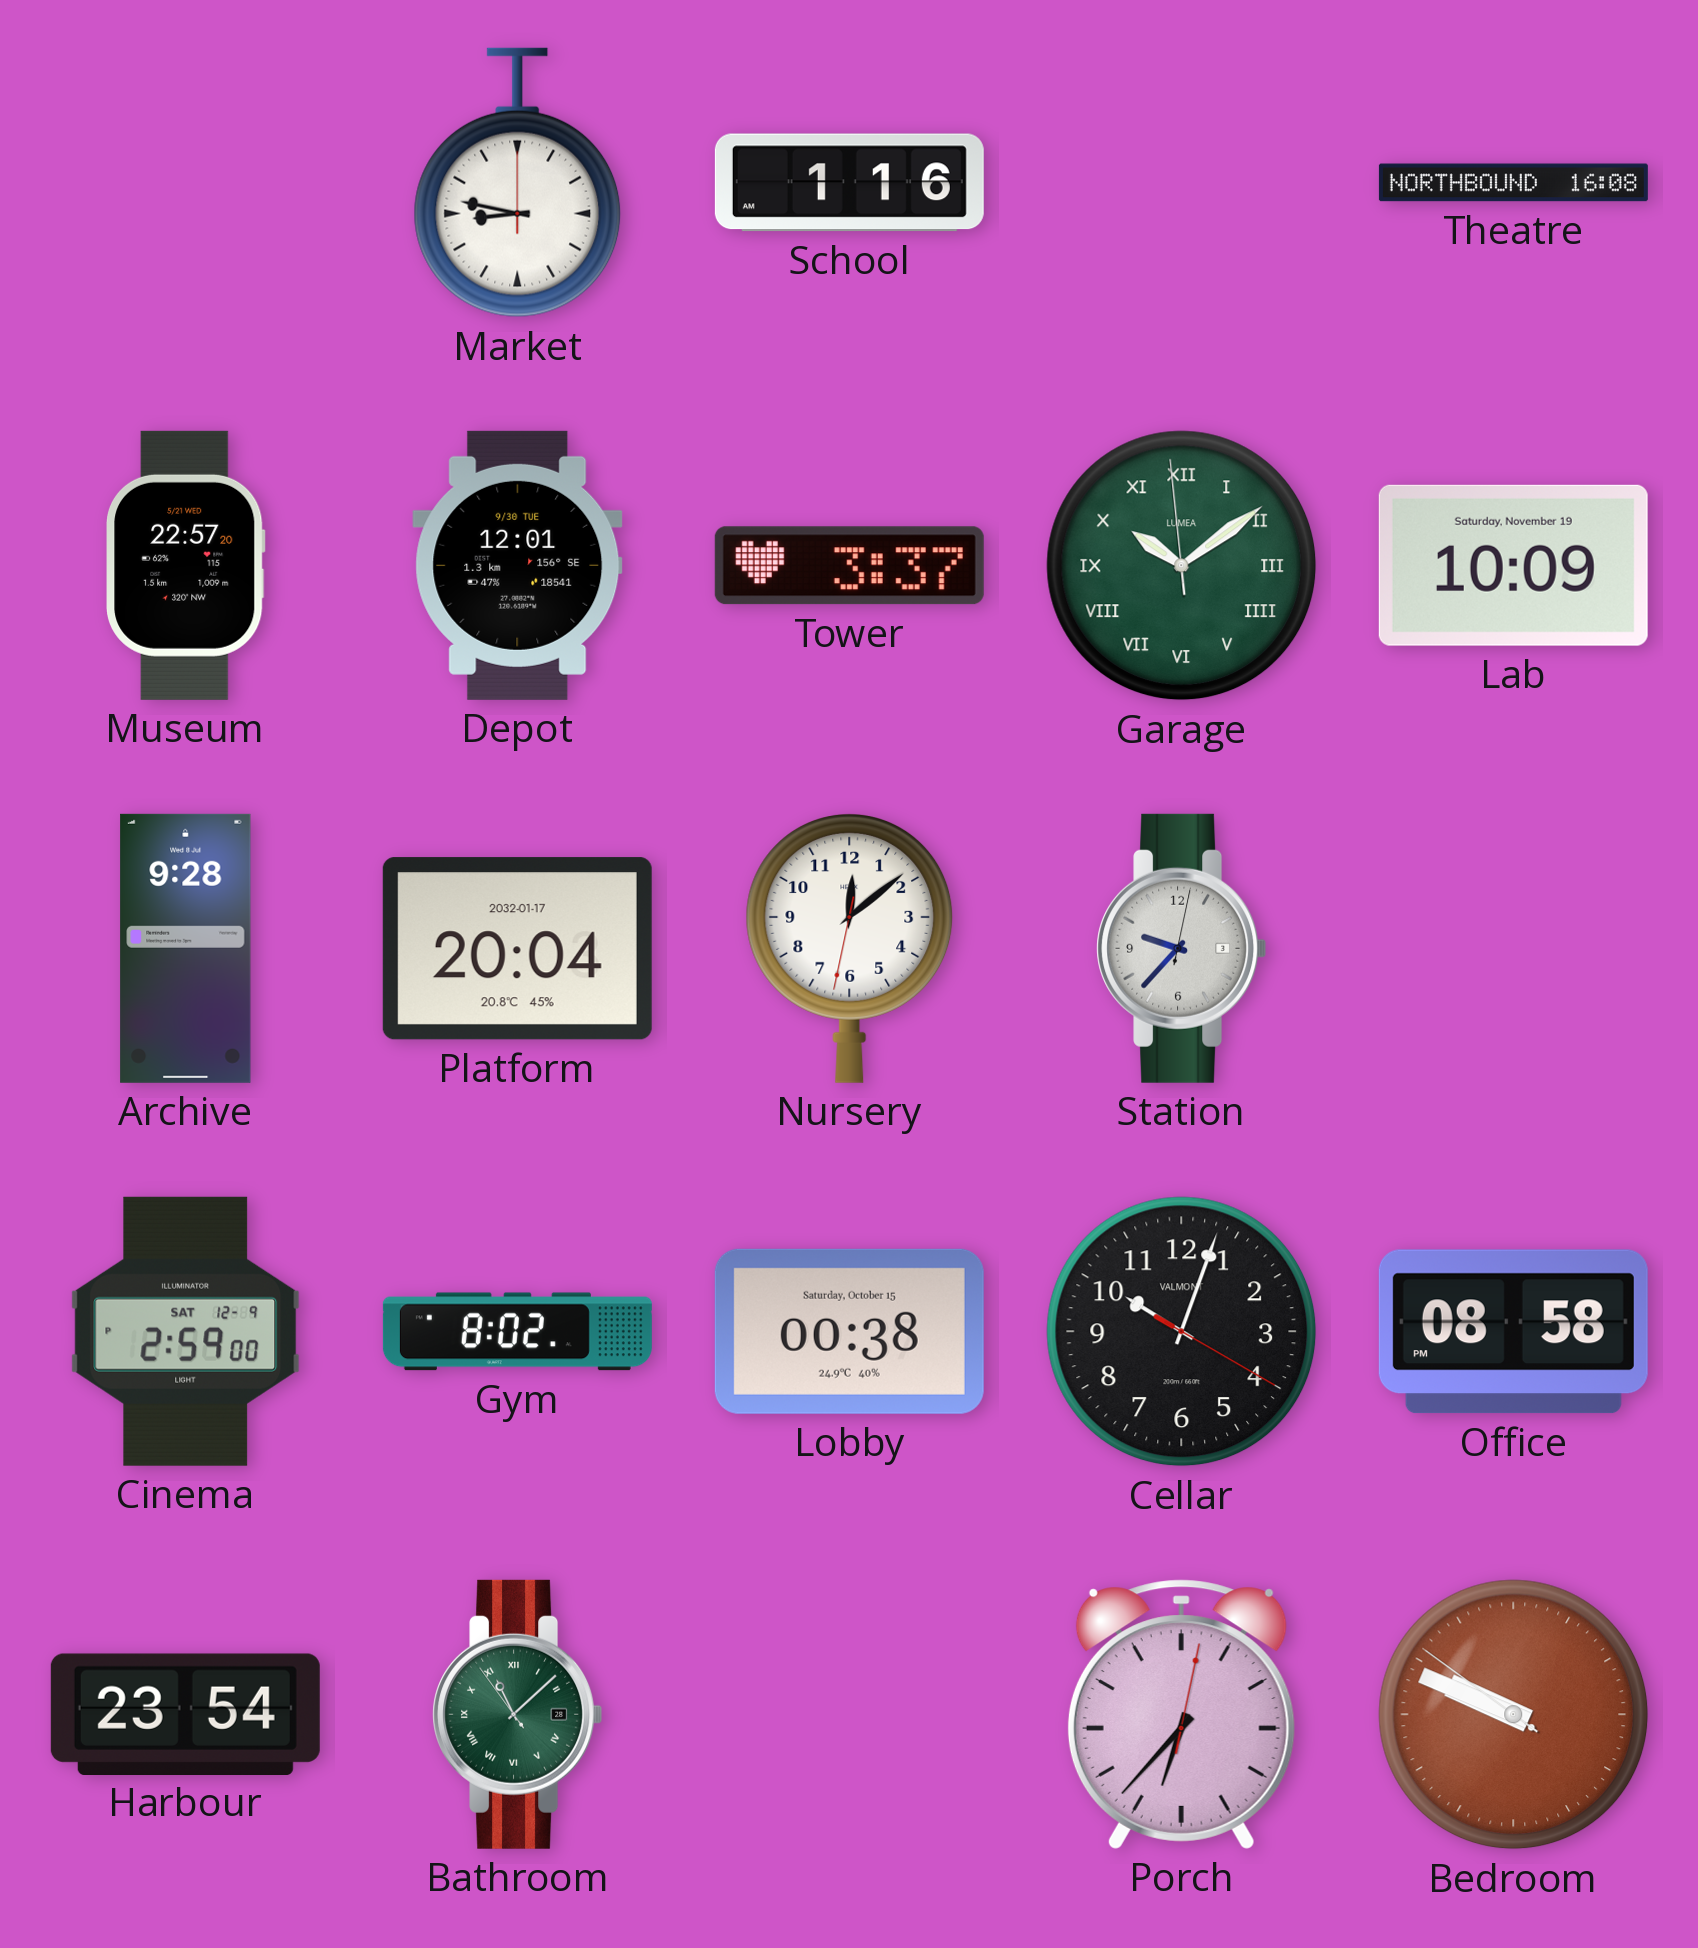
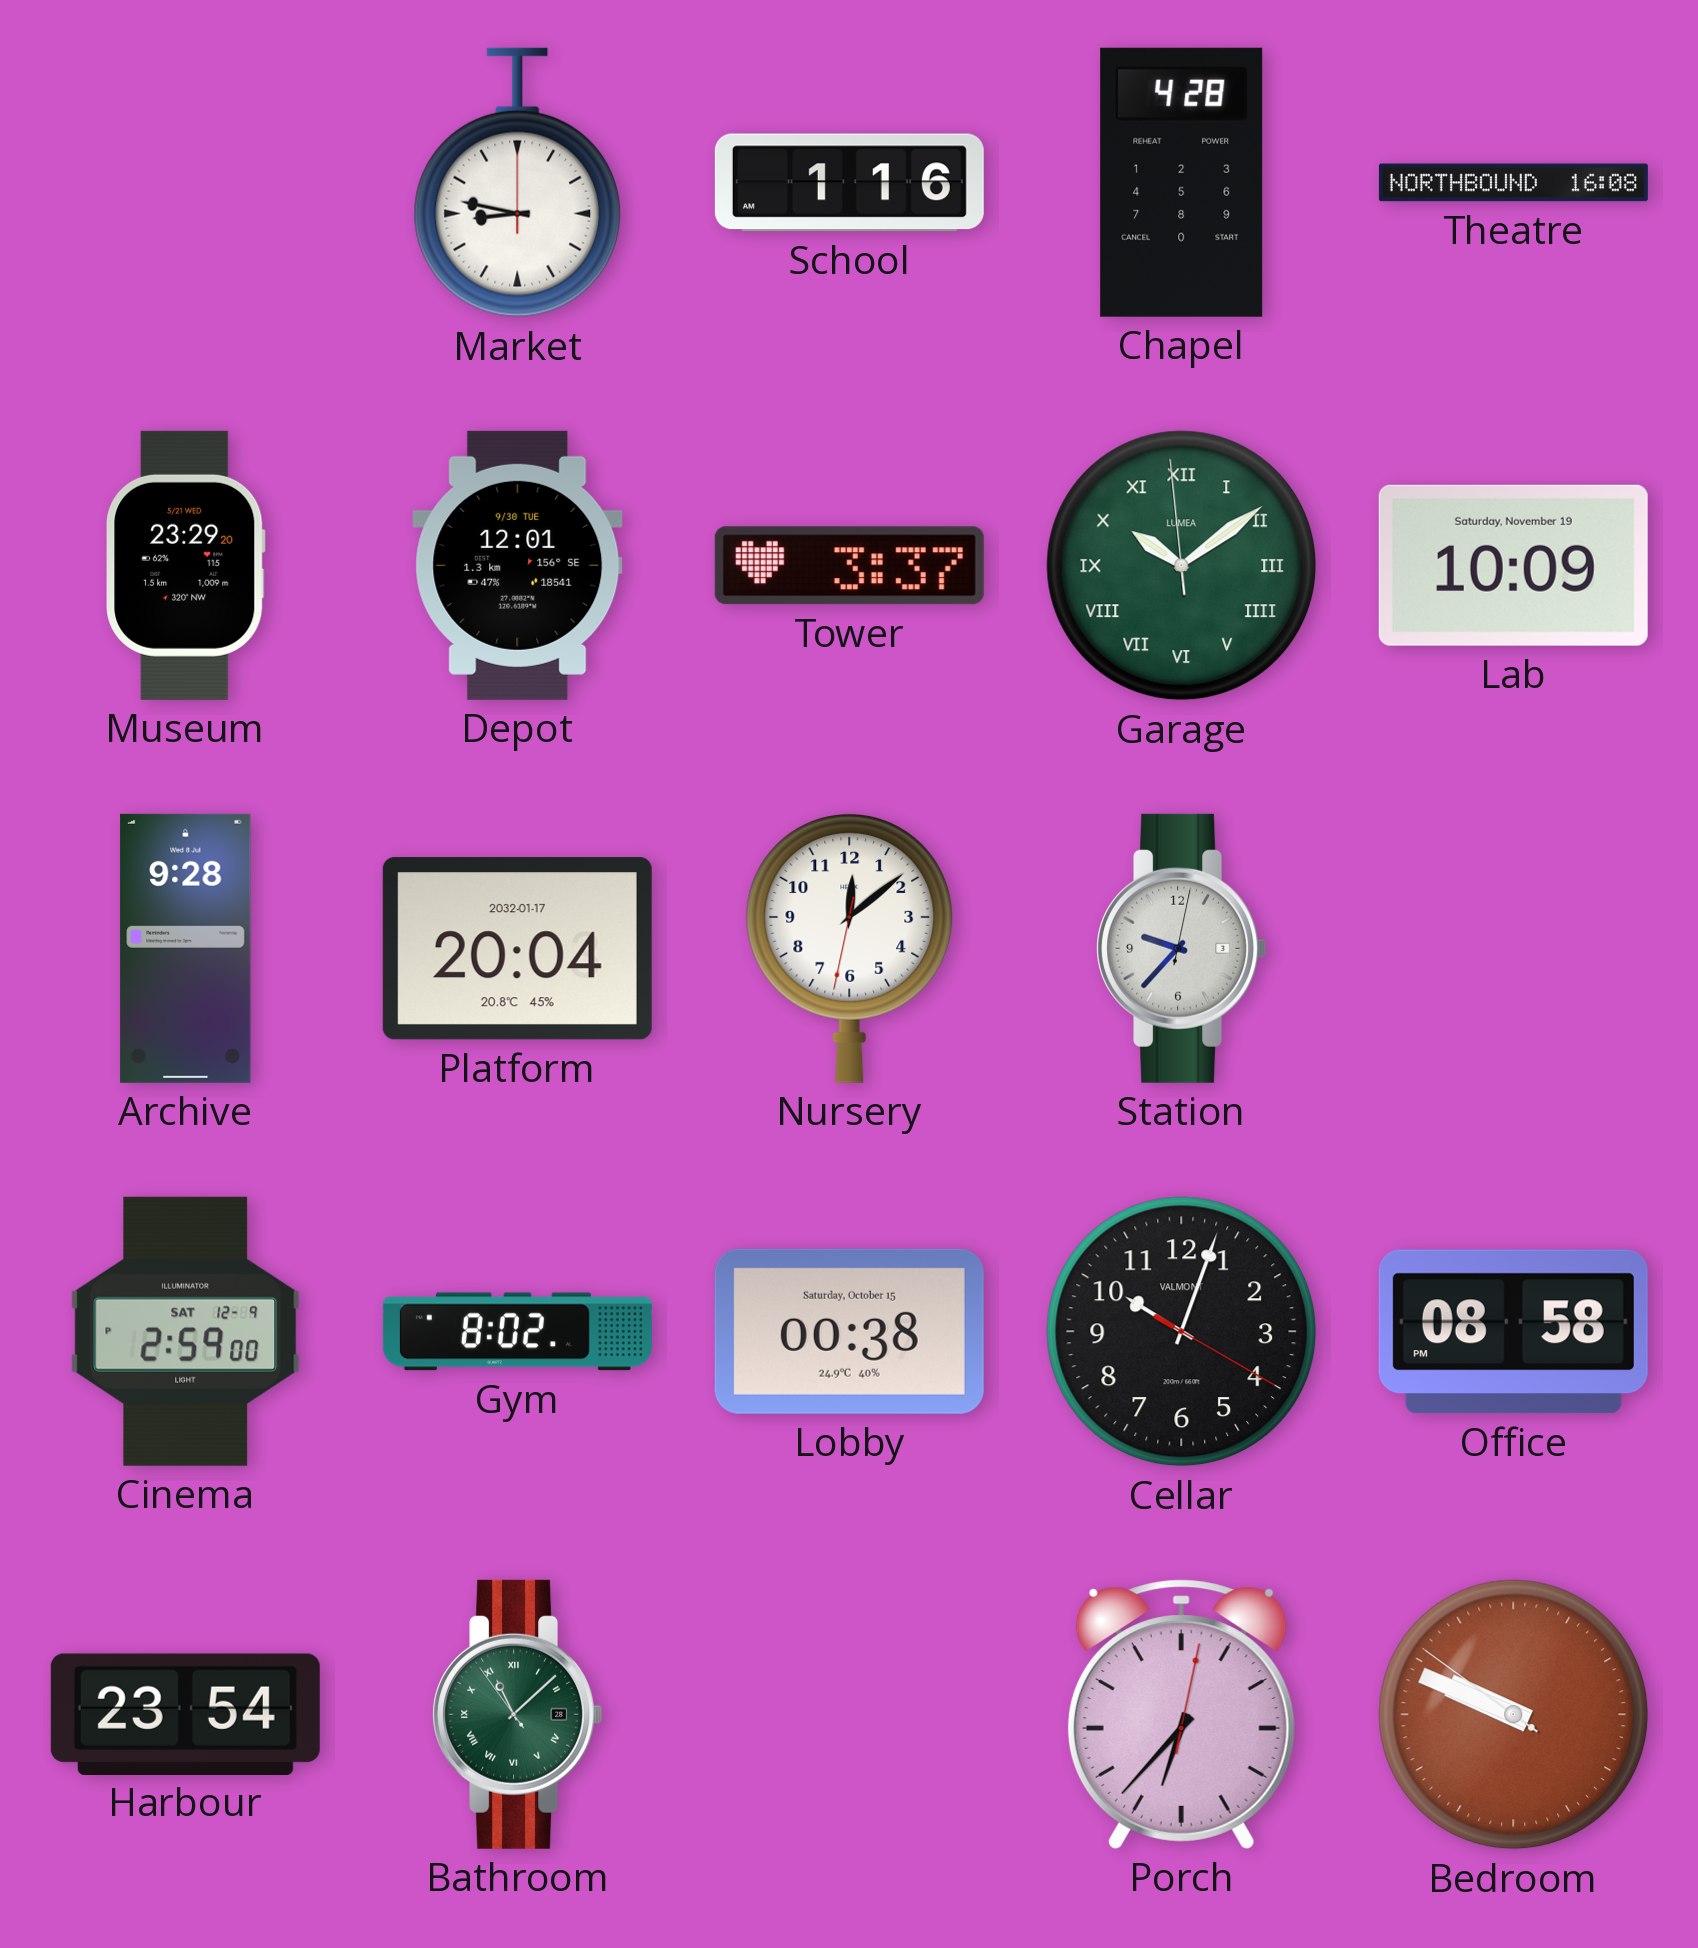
Chapel: none -> 4:28 (1182, 182)
Museum: 22:57 -> 23:29 (186, 565)
